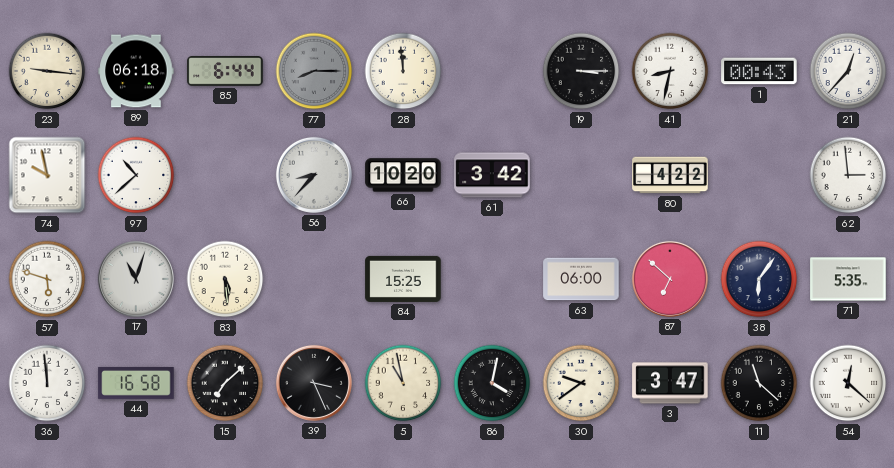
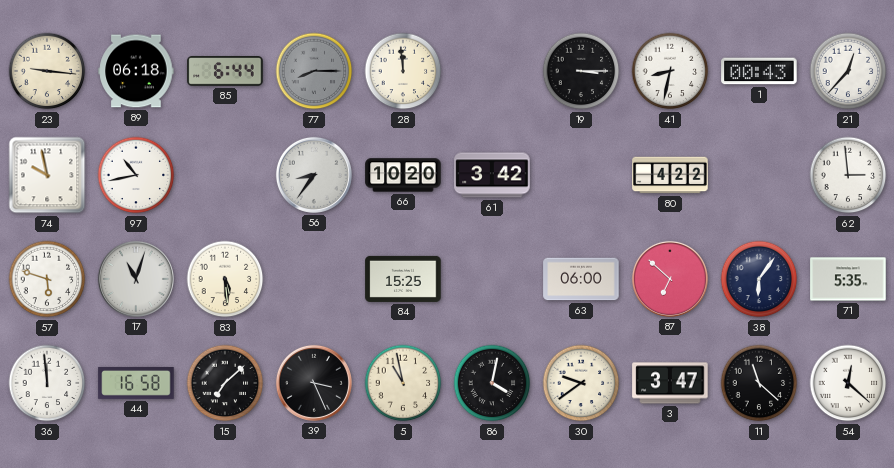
97: 10:38 -> 10:43 (136, 175)
56: 8:37 -> 8:36 (314, 175)
